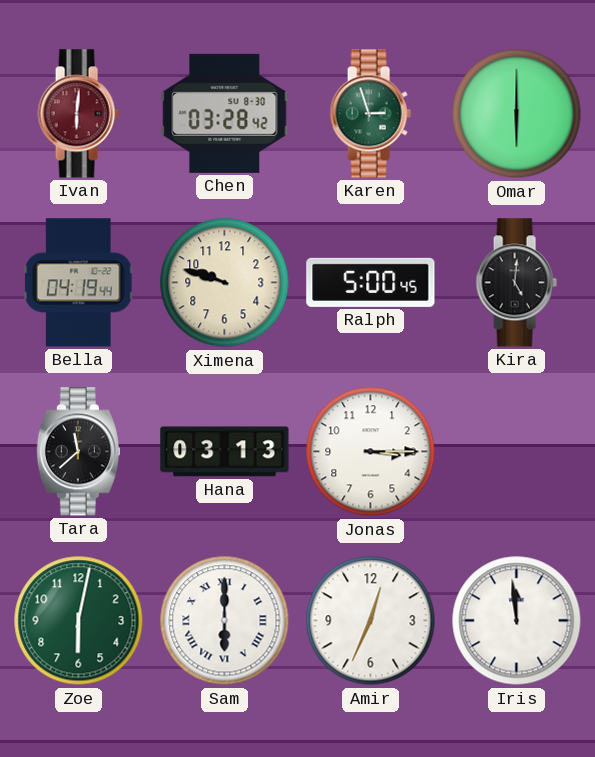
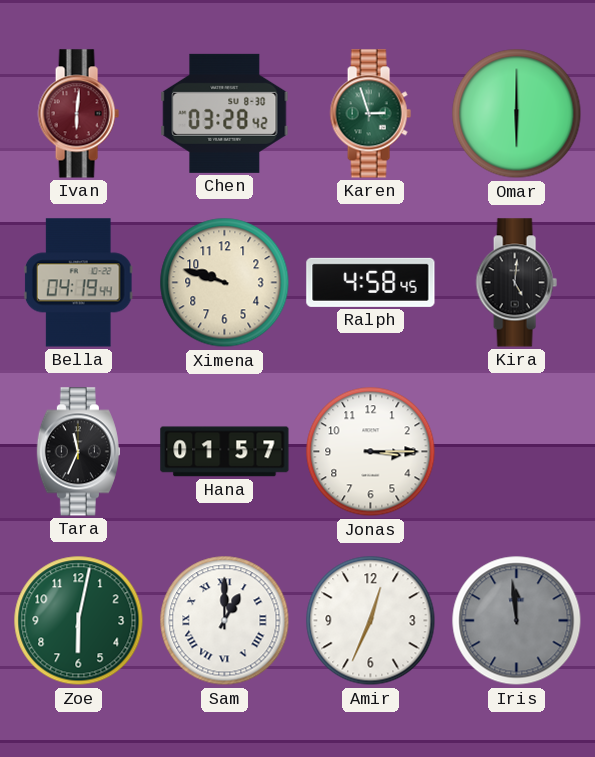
Ralph: 5:00 -> 4:58 (371, 282)
Tara: 11:38 -> 11:34 (78, 452)
Hana: 03:13 -> 01:57 (225, 452)
Sam: 6:00 -> 1:00 (225, 621)
Iris dial: white -> grey (517, 621)
